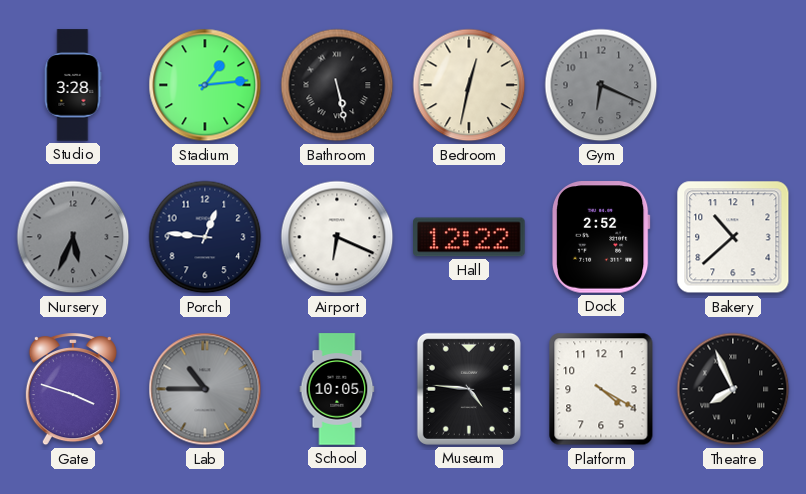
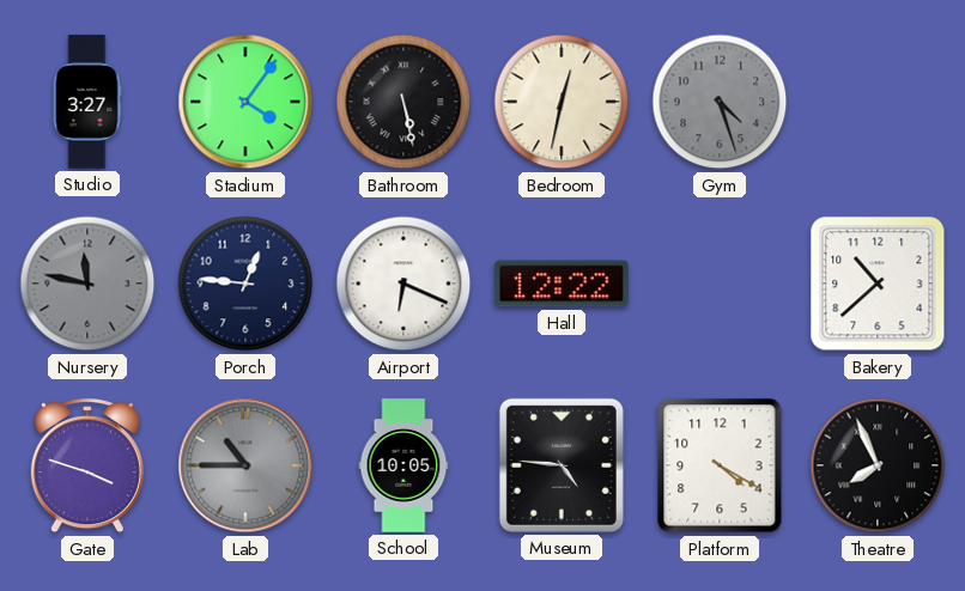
Studio: 3:28 -> 3:27 (87, 102)
Stadium: 1:14 -> 4:06 (245, 102)
Gym: 6:19 -> 4:27 (720, 102)
Nursery: 5:34 -> 11:47 (87, 284)
Dock: 2:52 -> none (602, 237)
